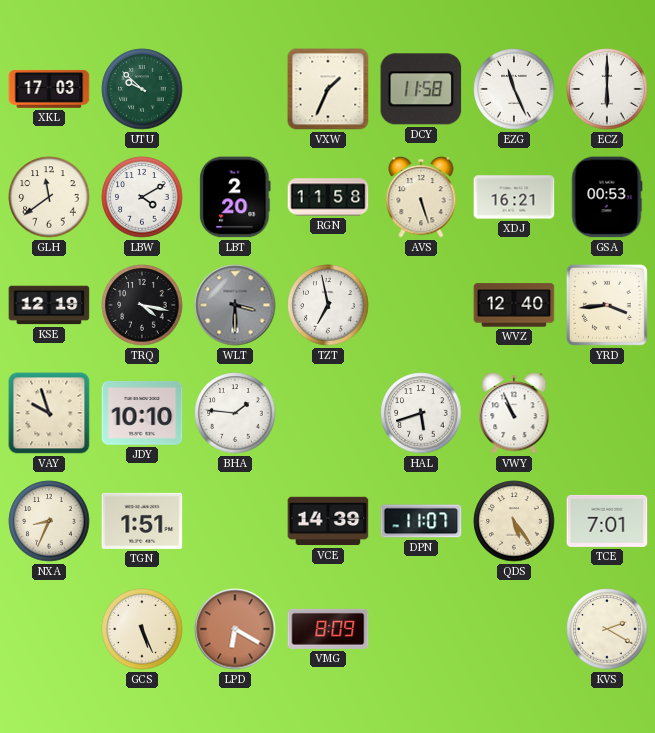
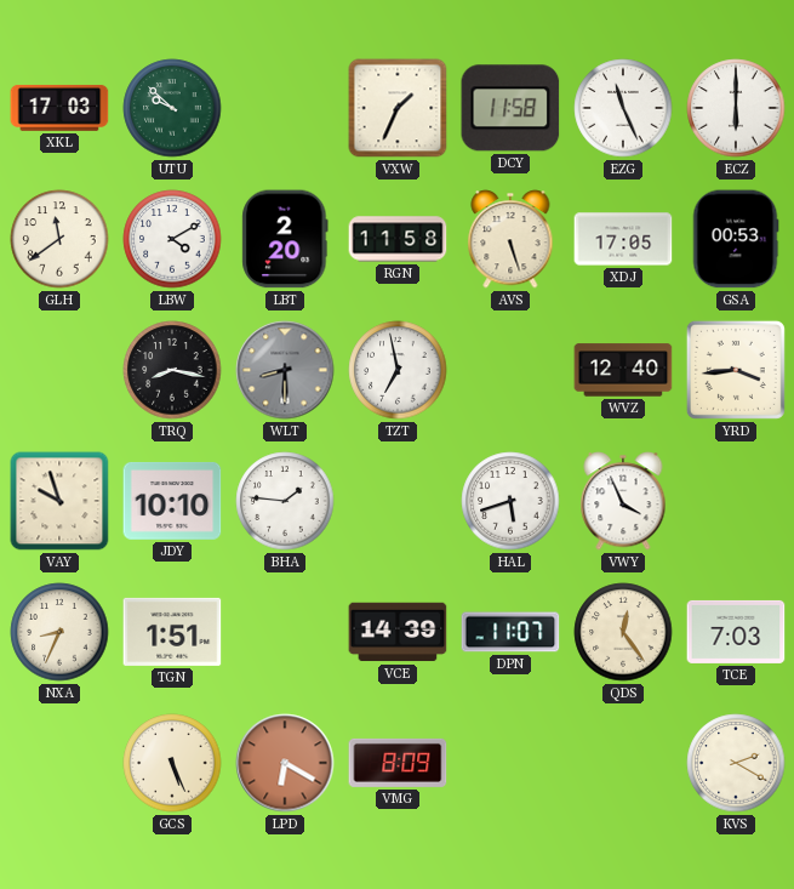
XDJ: 16:21 -> 17:05 (623, 239)
KSE: 12:19 -> none (49, 305)
TRQ: 4:17 -> 8:17 (172, 370)
WLT: 3:30 -> 8:30 (285, 370)
VWY: 10:56 -> 3:56 (623, 501)
QDS: 5:24 -> 12:24 (623, 632)
TCE: 7:01 -> 7:03 (736, 632)
